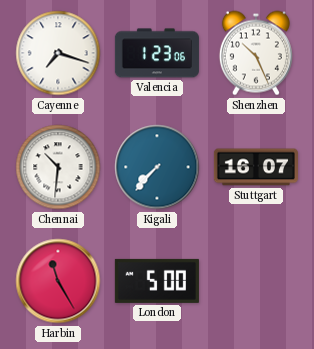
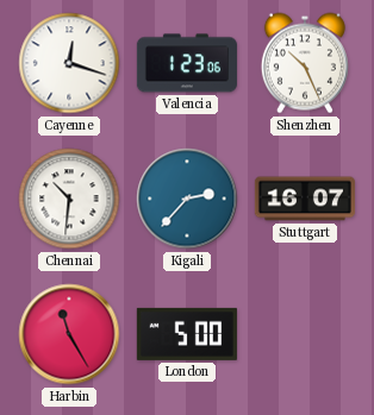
Cayenne: 7:18 -> 12:18 (69, 63)
Kigali: 7:37 -> 2:37 (187, 199)
